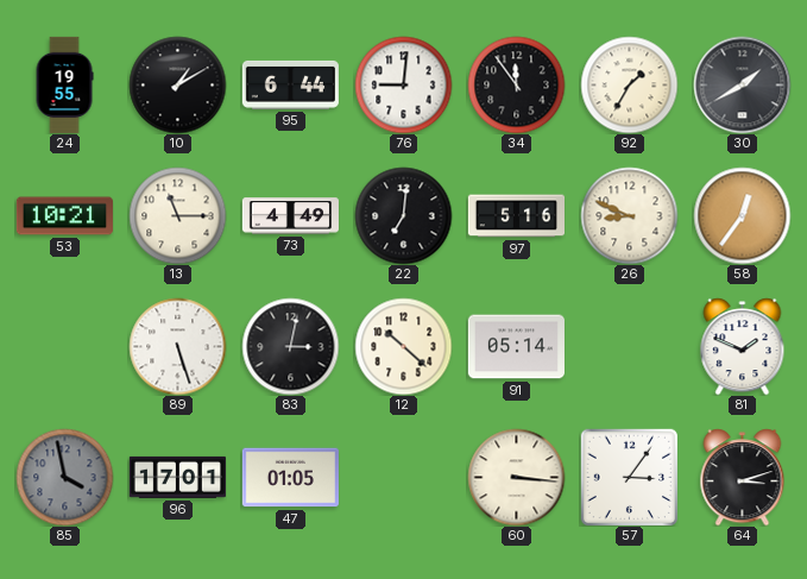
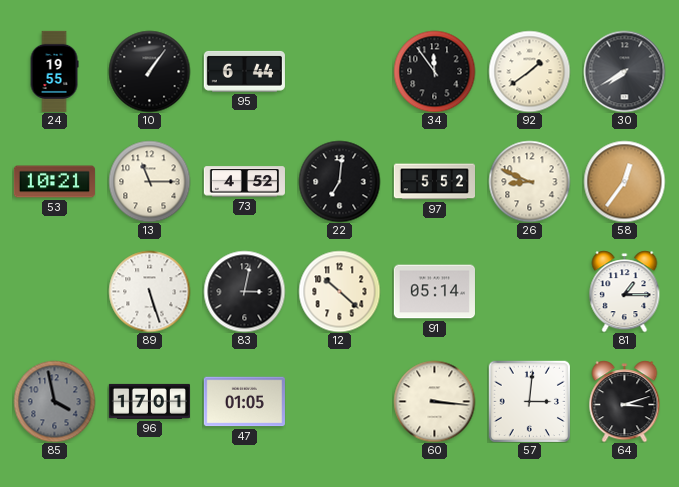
10: 1:10 -> 1:06 (149, 71)
76: 9:01 -> none (403, 84)
92: 1:35 -> 1:39 (529, 71)
30: 1:40 -> 7:40 (624, 71)
73: 4:49 -> 4:52 (244, 182)
97: 5:16 -> 5:52 (434, 182)
81: 1:49 -> 1:15 (625, 291)
57: 3:06 -> 3:01 (529, 401)
